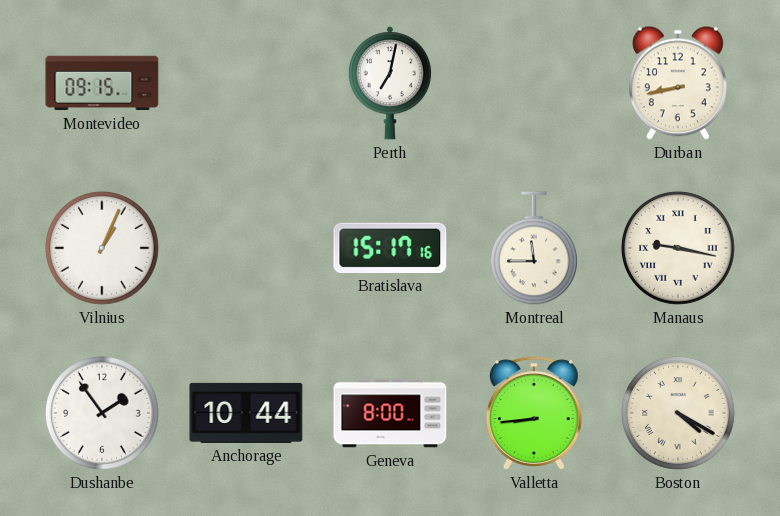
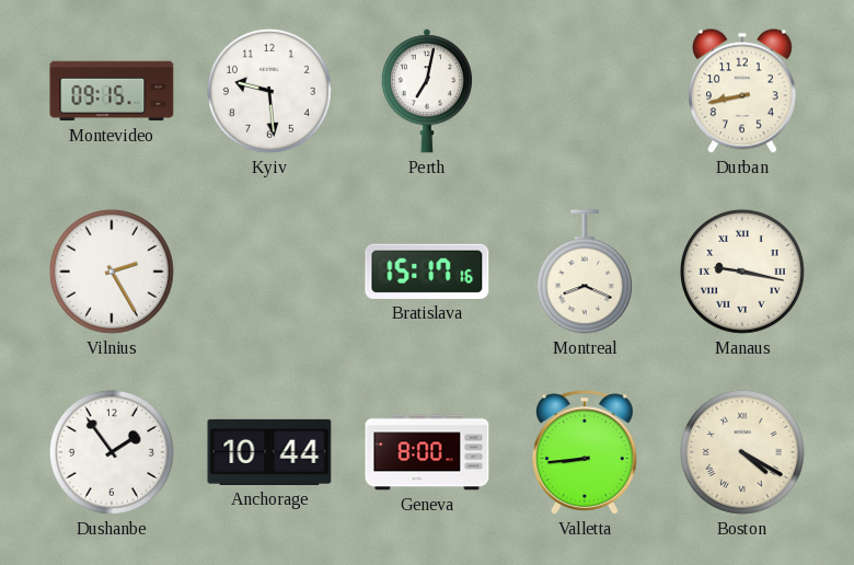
Kyiv: none -> 9:29 (269, 91)
Vilnius: 1:04 -> 2:25 (112, 272)
Montreal: 11:45 -> 8:19 (585, 272)
